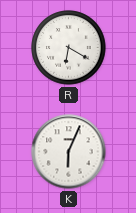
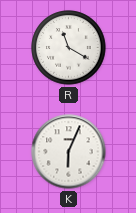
R: 6:20 -> 11:20 (69, 48)
